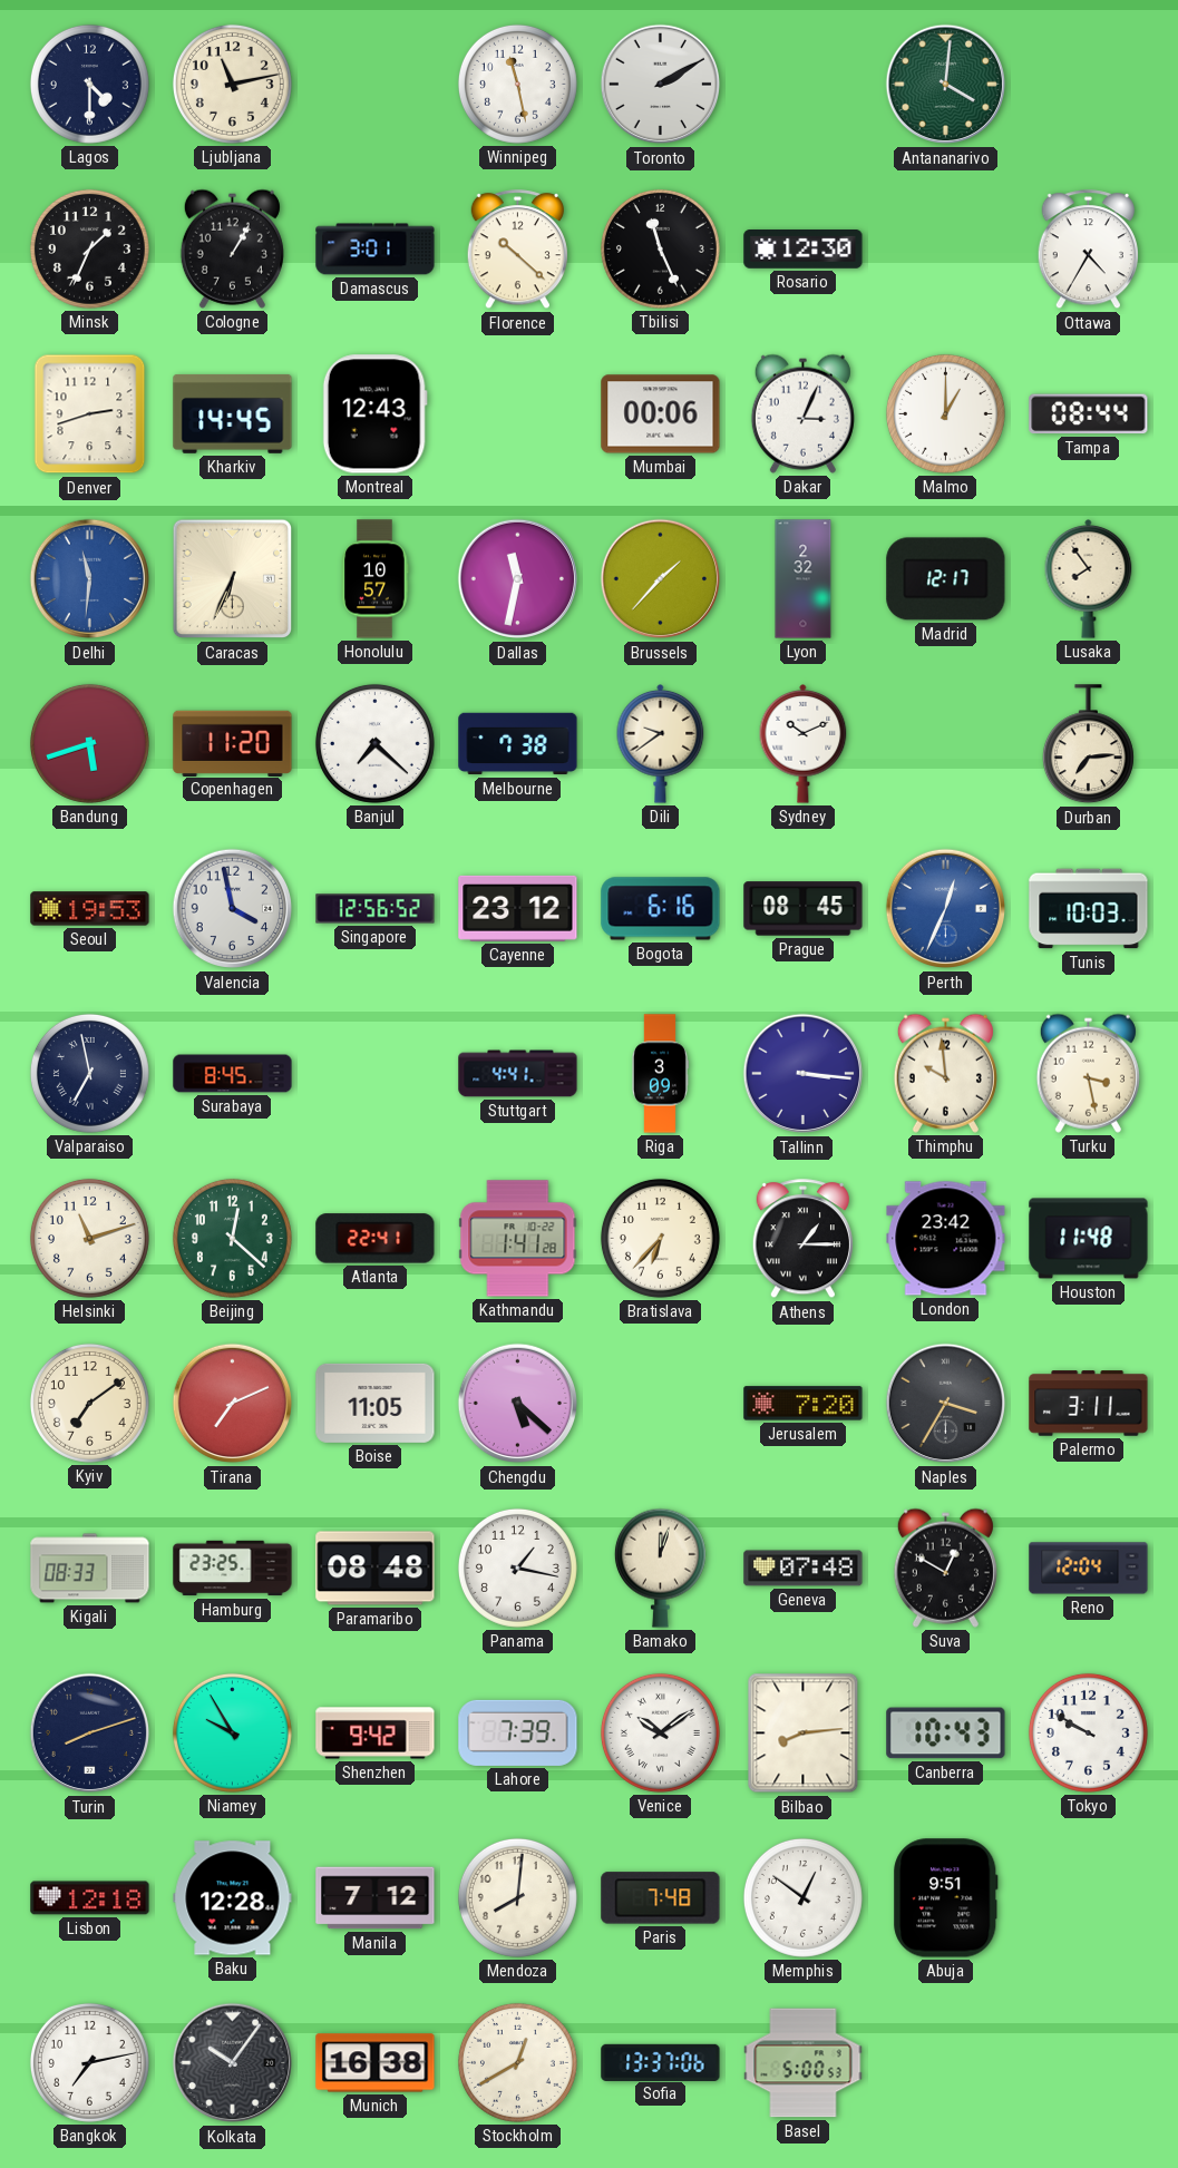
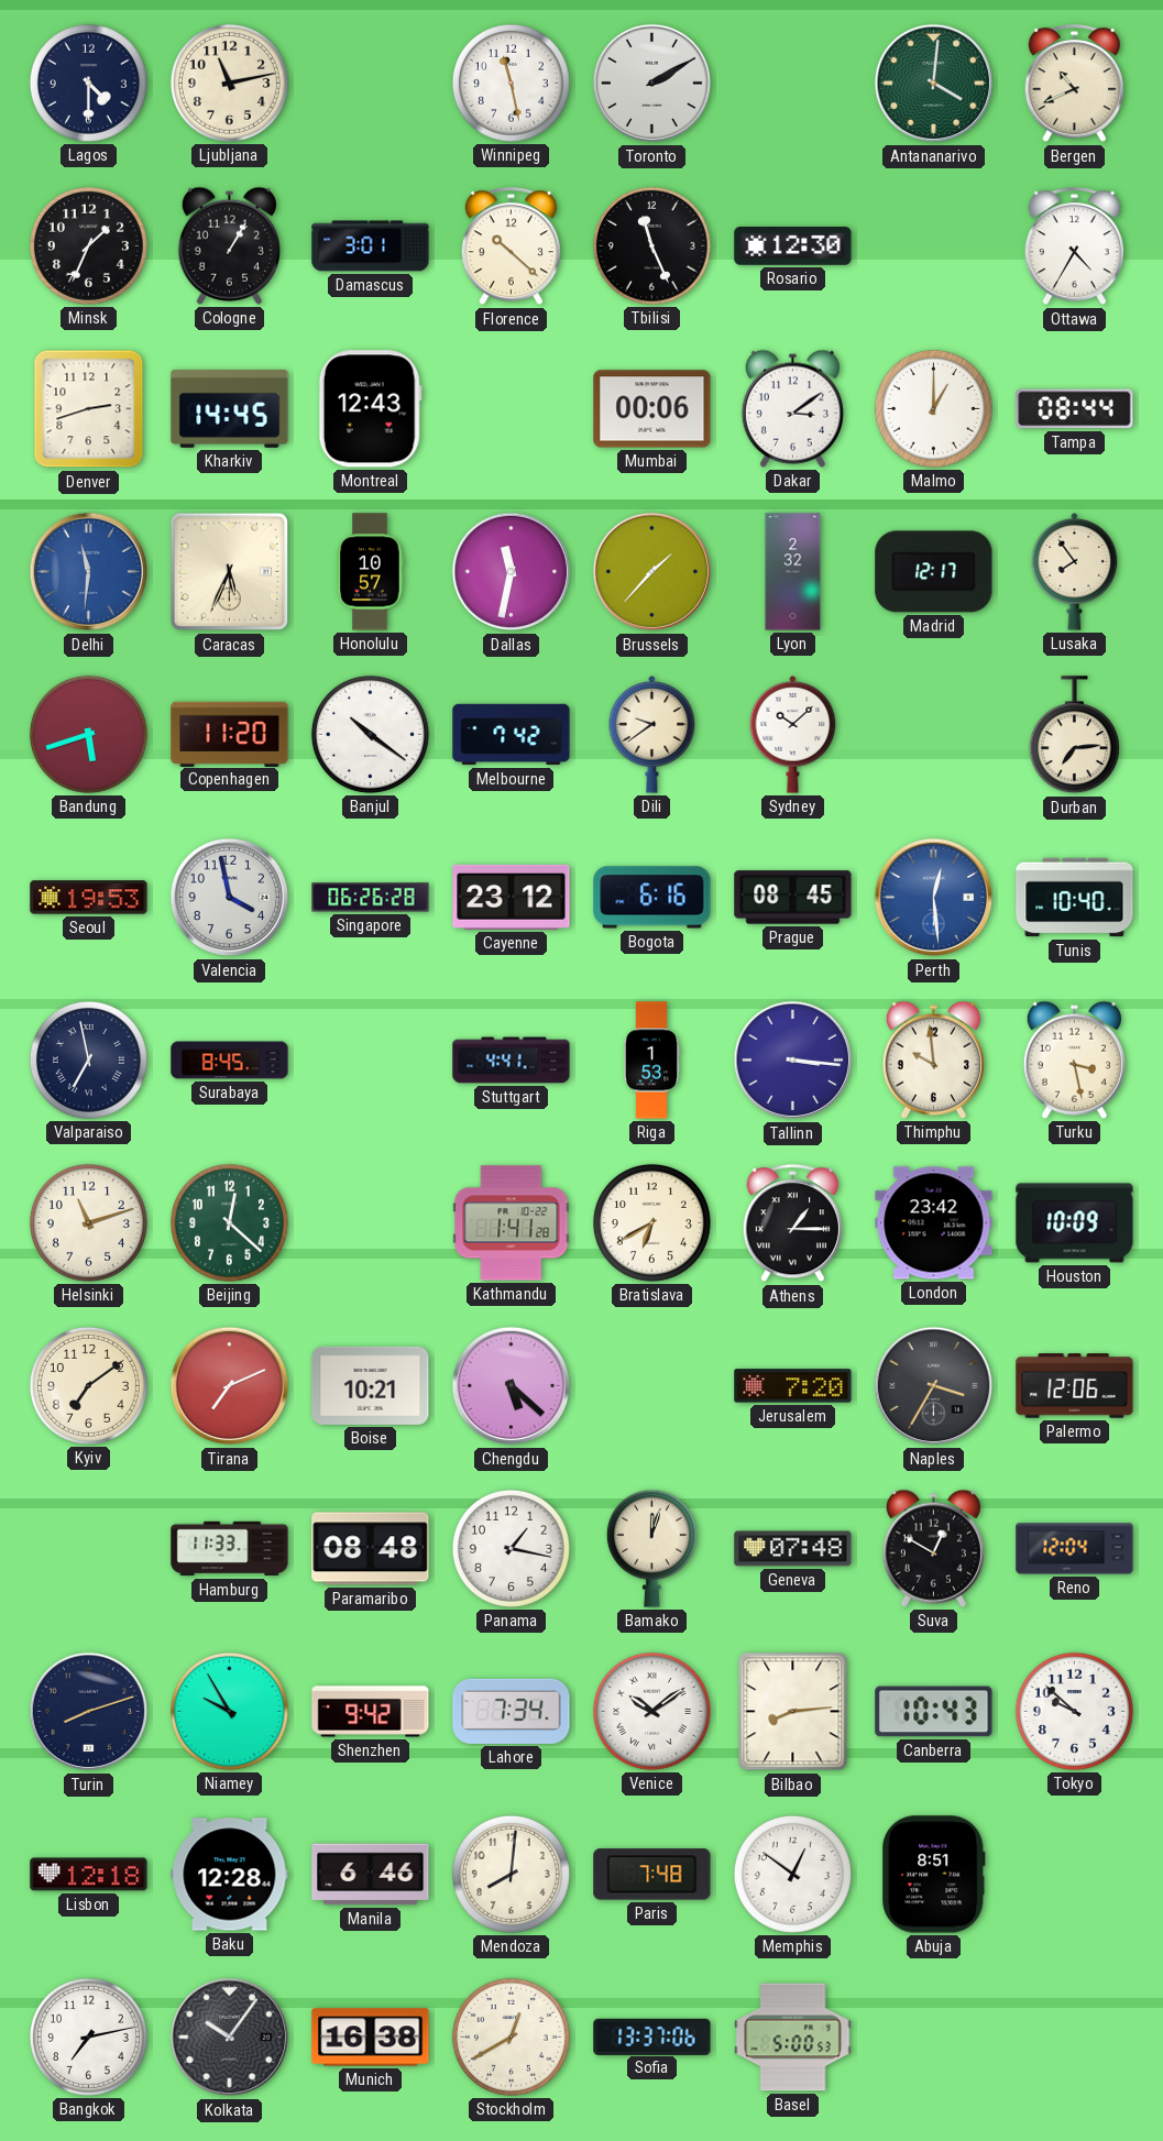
Bergen: none -> 10:41 (1074, 84)
Dakar: 3:04 -> 3:09 (792, 408)
Caracas: 6:34 -> 5:34 (230, 572)
Banjul: 7:22 -> 10:21 (370, 734)
Melbourne: 7:38 -> 7:42 (512, 735)
Sydney: 10:11 -> 10:08 (793, 735)
Singapore: 12:56 -> 06:26 (371, 898)
Perth: 12:34 -> 12:29 (934, 898)
Tunis: 10:03 -> 10:40 (1075, 898)
Riga: 3:09 -> 1:53 (651, 1061)
Atlanta: 22:41 -> none (376, 1239)
Bratislava: 6:37 -> 6:40 (651, 1222)
Houston: 11:48 -> 10:09 (1075, 1223)
Boise: 11:05 -> 10:21 (371, 1385)
Palermo: 3:11 -> 12:06 (1075, 1386)
Kigali: 08:33 -> none (90, 1569)
Hamburg: 23:25 -> 11:33 (230, 1549)
Lahore: 7:39 -> 7:34 (512, 1711)
Tokyo: 9:50 -> 9:52 (1074, 1711)
Manila: 7:12 -> 6:46 (371, 1875)
Abuja: 9:51 -> 8:51 (934, 1875)
